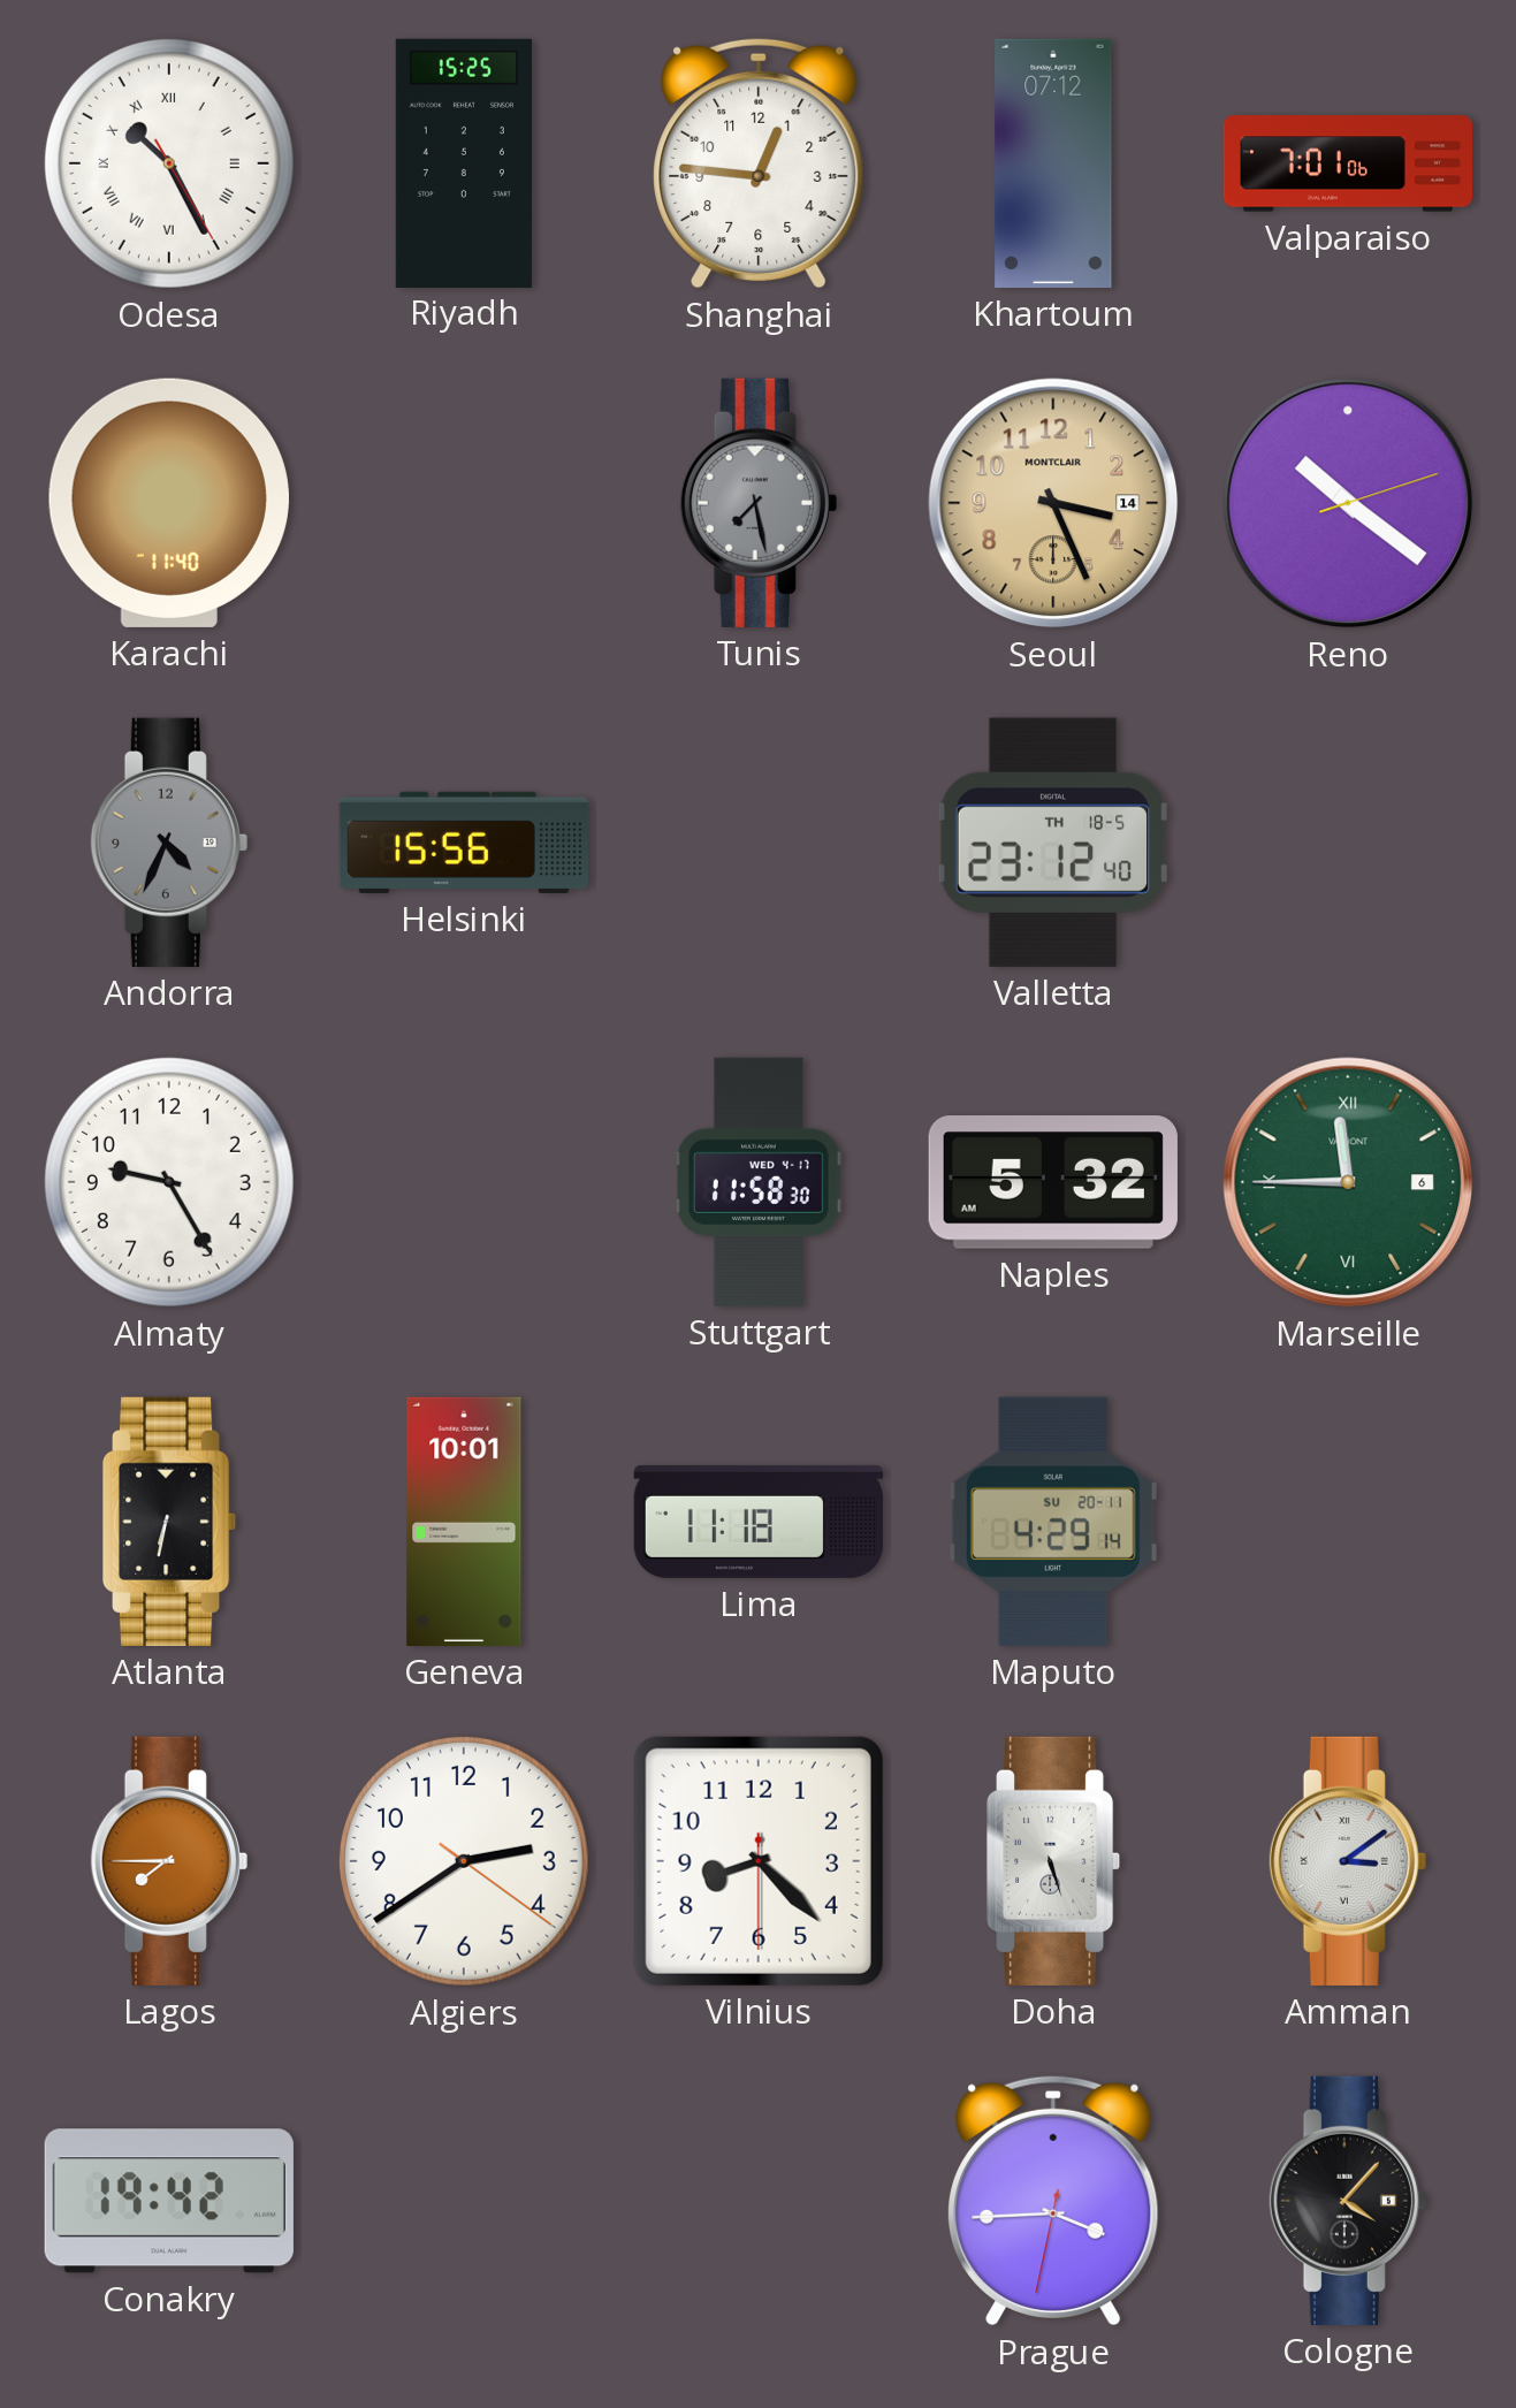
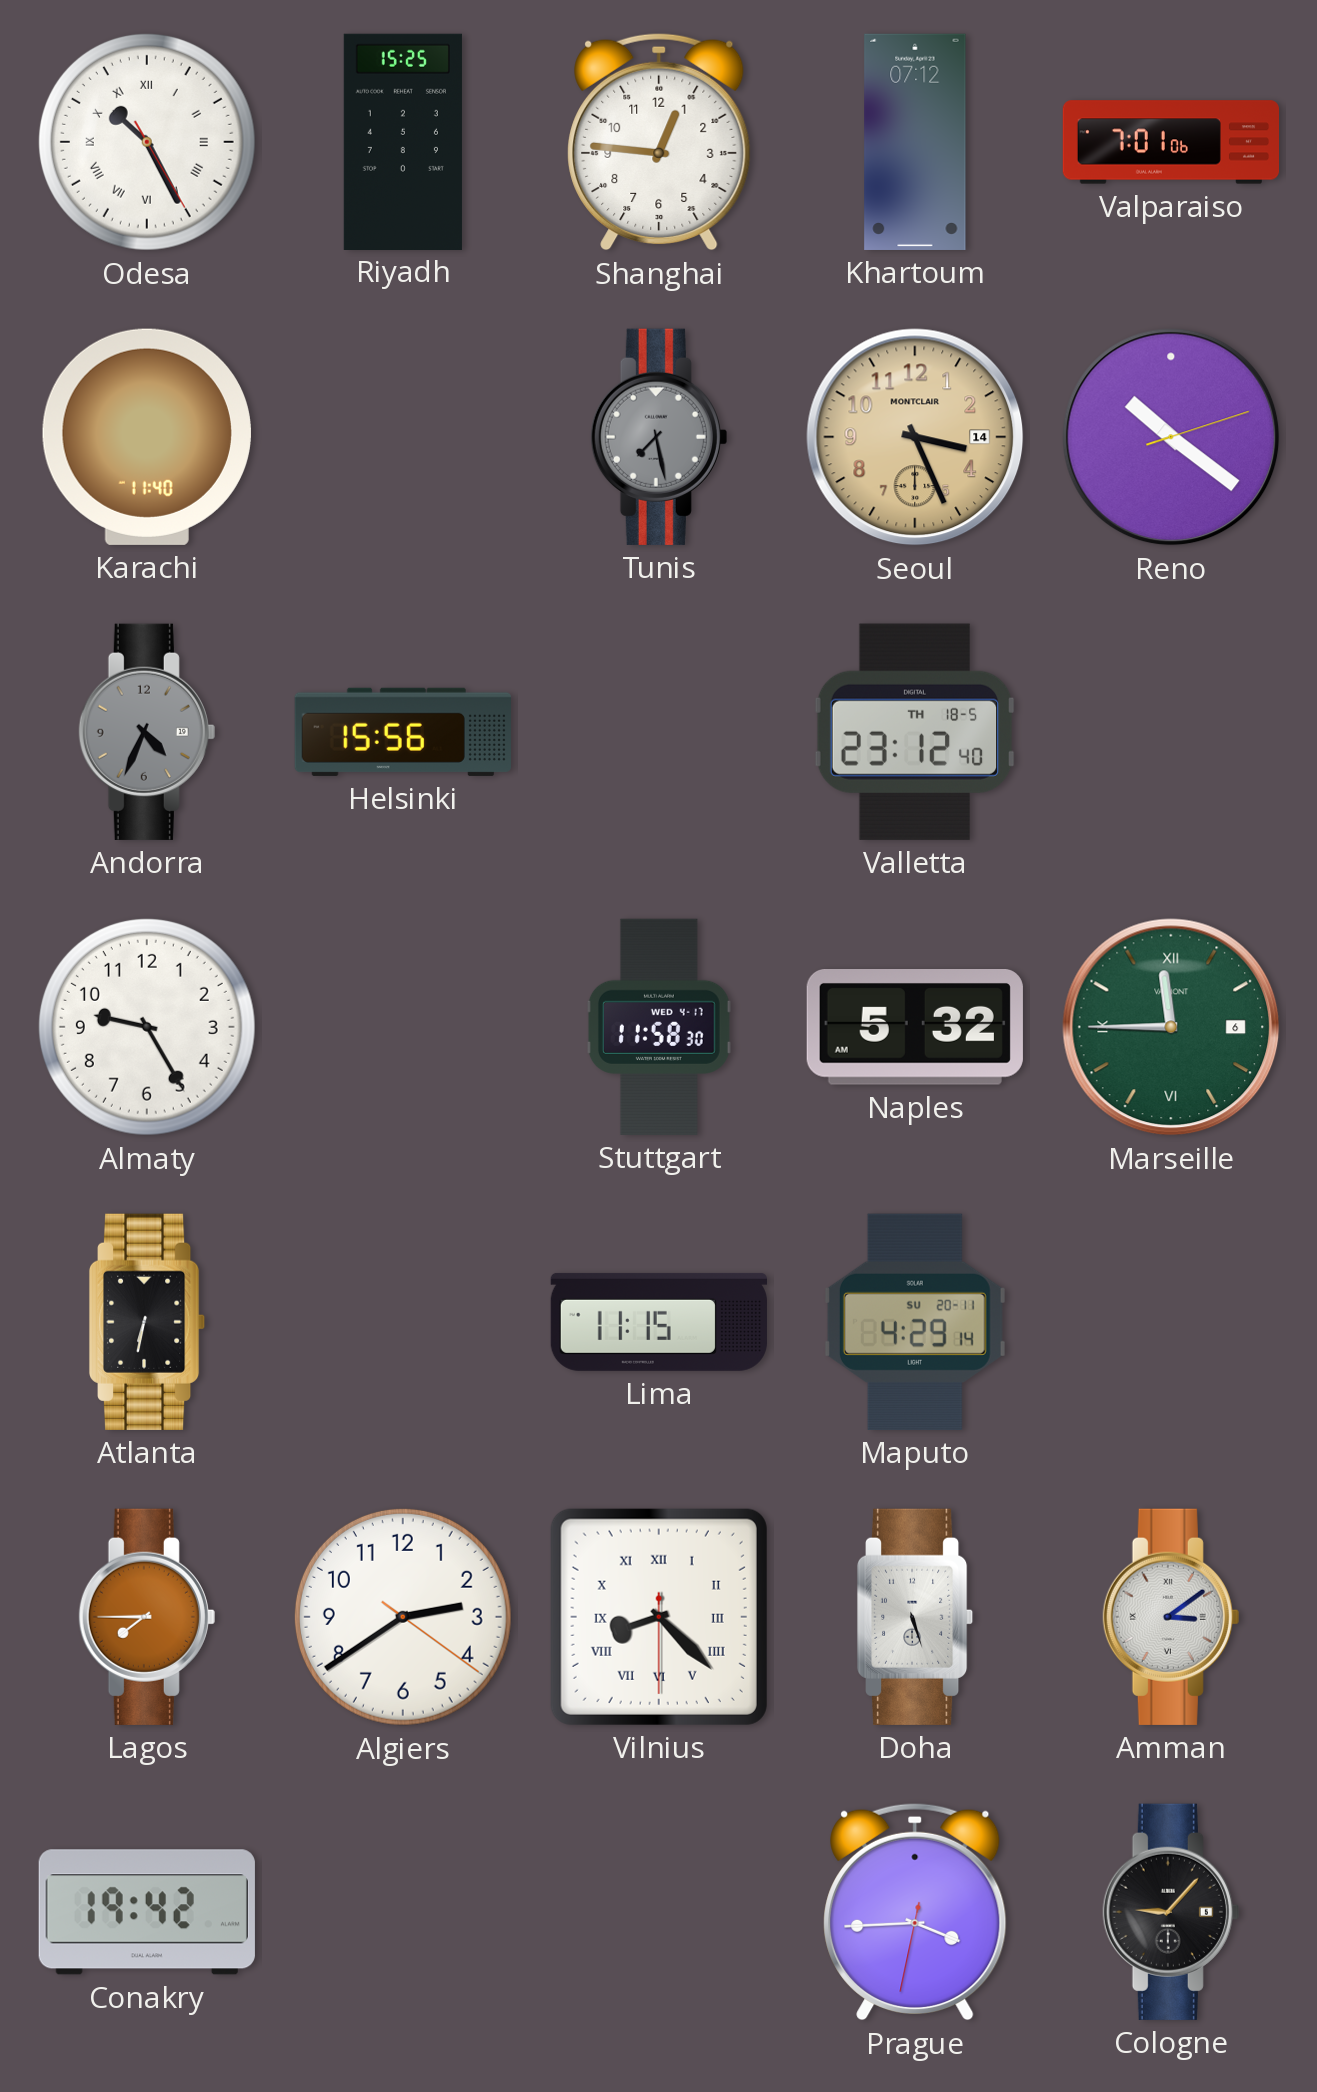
Geneva: 10:01 -> none (464, 1522)
Lima: 11:18 -> 11:15 (658, 1322)
Vilnius numerals: Arabic -> Roman (659, 1617)
Cologne: 4:07 -> 9:07 (1171, 1912)
